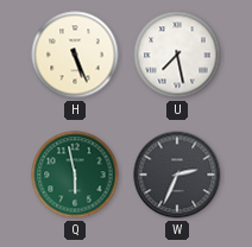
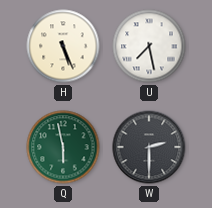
W: 2:34 -> 2:30 (149, 147)
